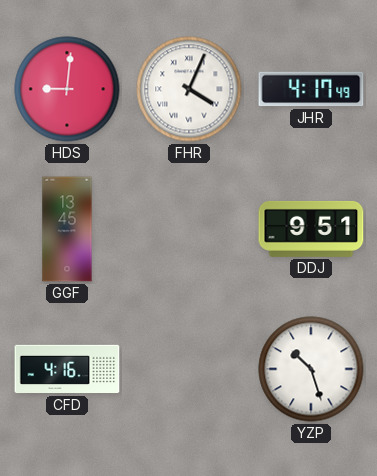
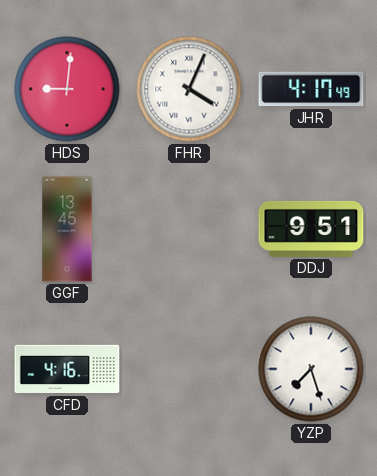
YZP: 10:27 -> 7:27 (311, 369)
